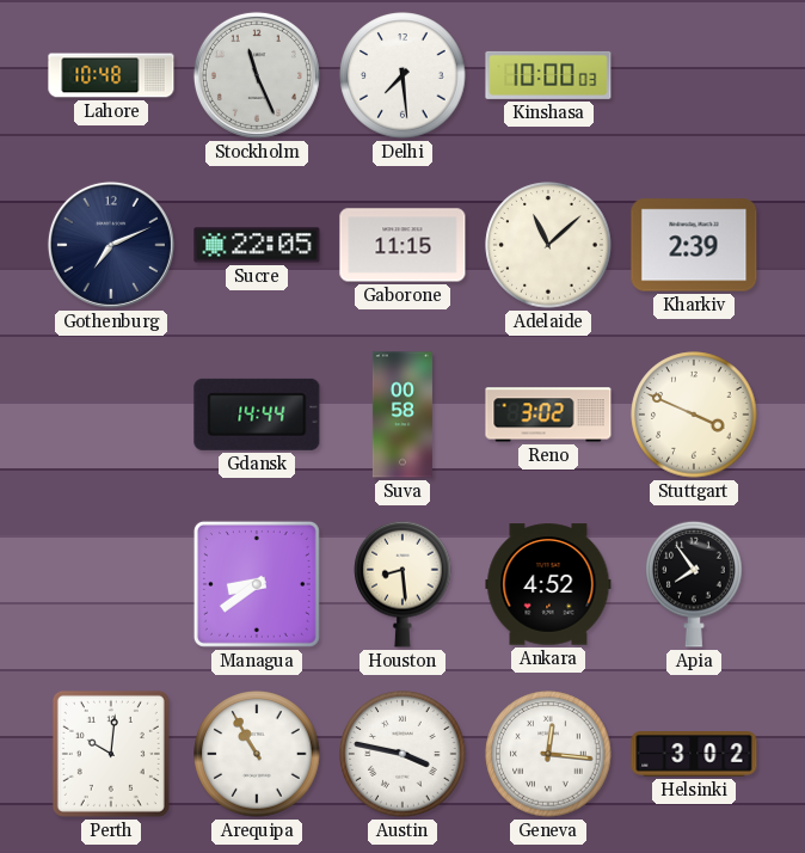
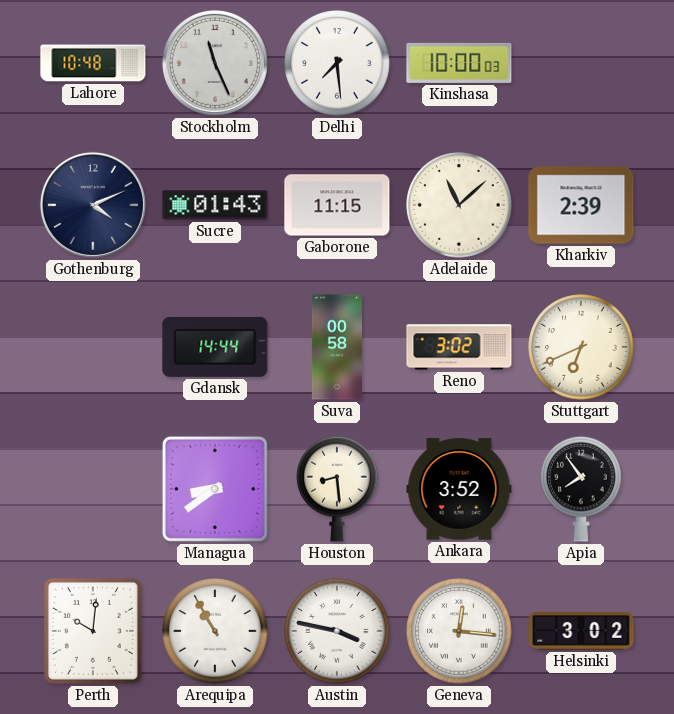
Gothenburg: 7:11 -> 4:11 (93, 205)
Sucre: 22:05 -> 01:43 (215, 205)
Stuttgart: 3:49 -> 6:41 (581, 347)
Ankara: 4:52 -> 3:52 (459, 489)
